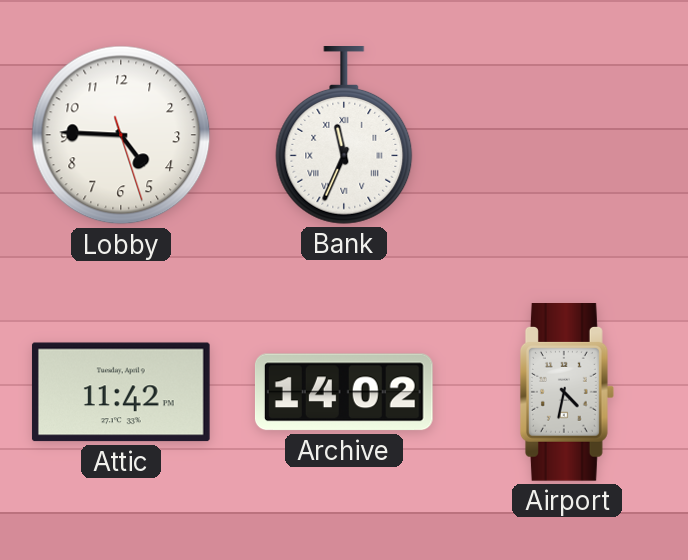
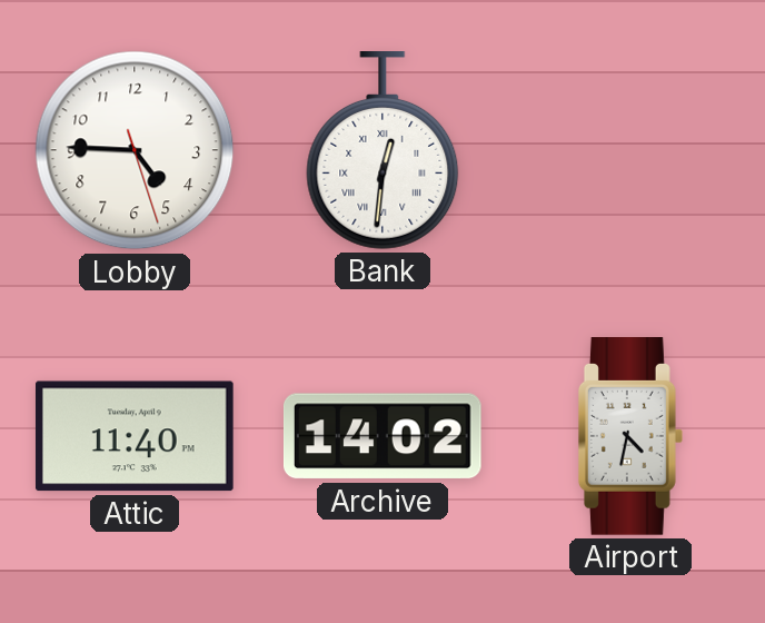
Bank: 11:34 -> 12:31 (383, 151)
Attic: 11:42 -> 11:40 (135, 436)
